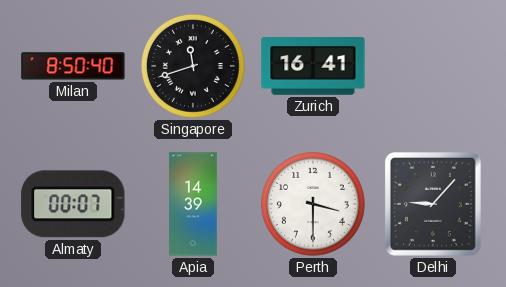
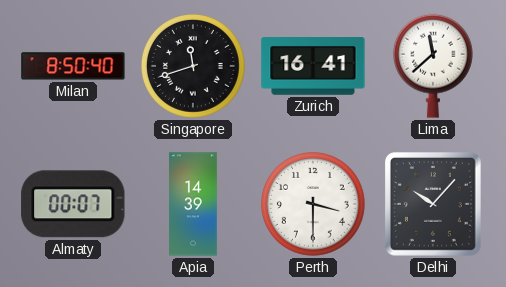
Lima: none -> 11:38 (433, 66)
Delhi: 9:07 -> 10:07 (433, 204)
